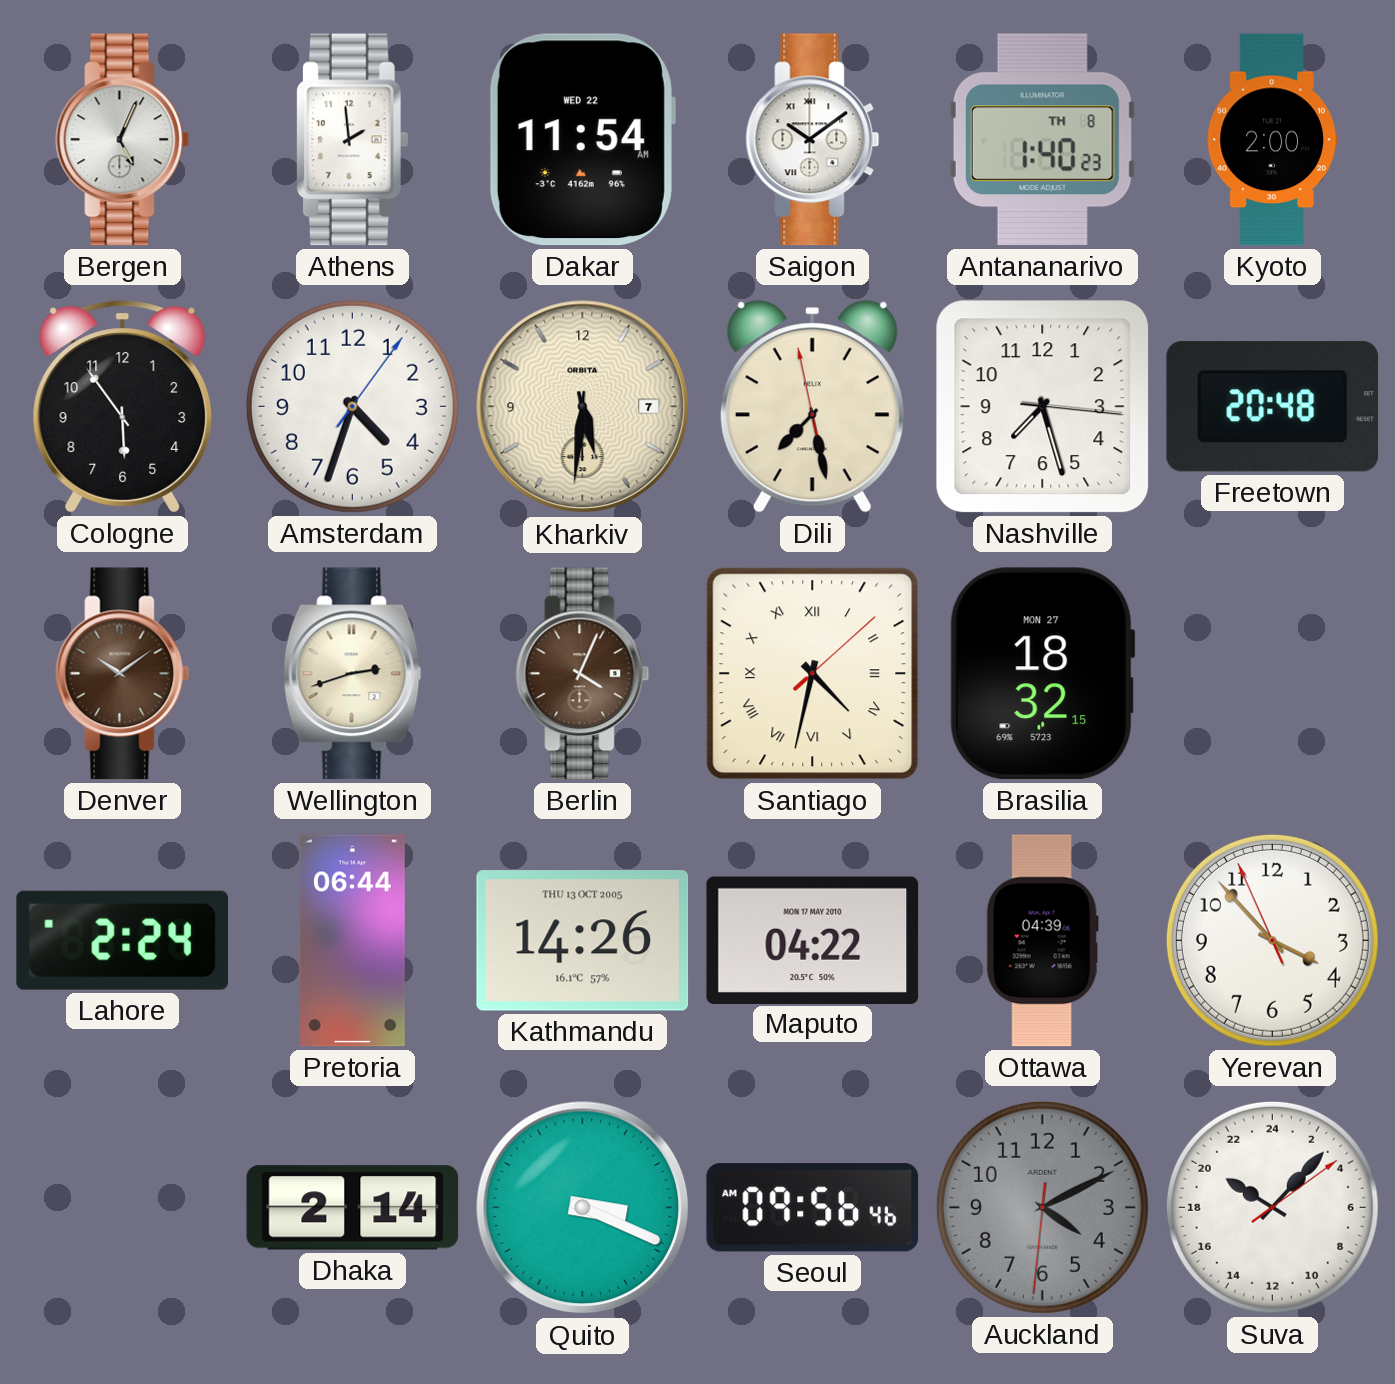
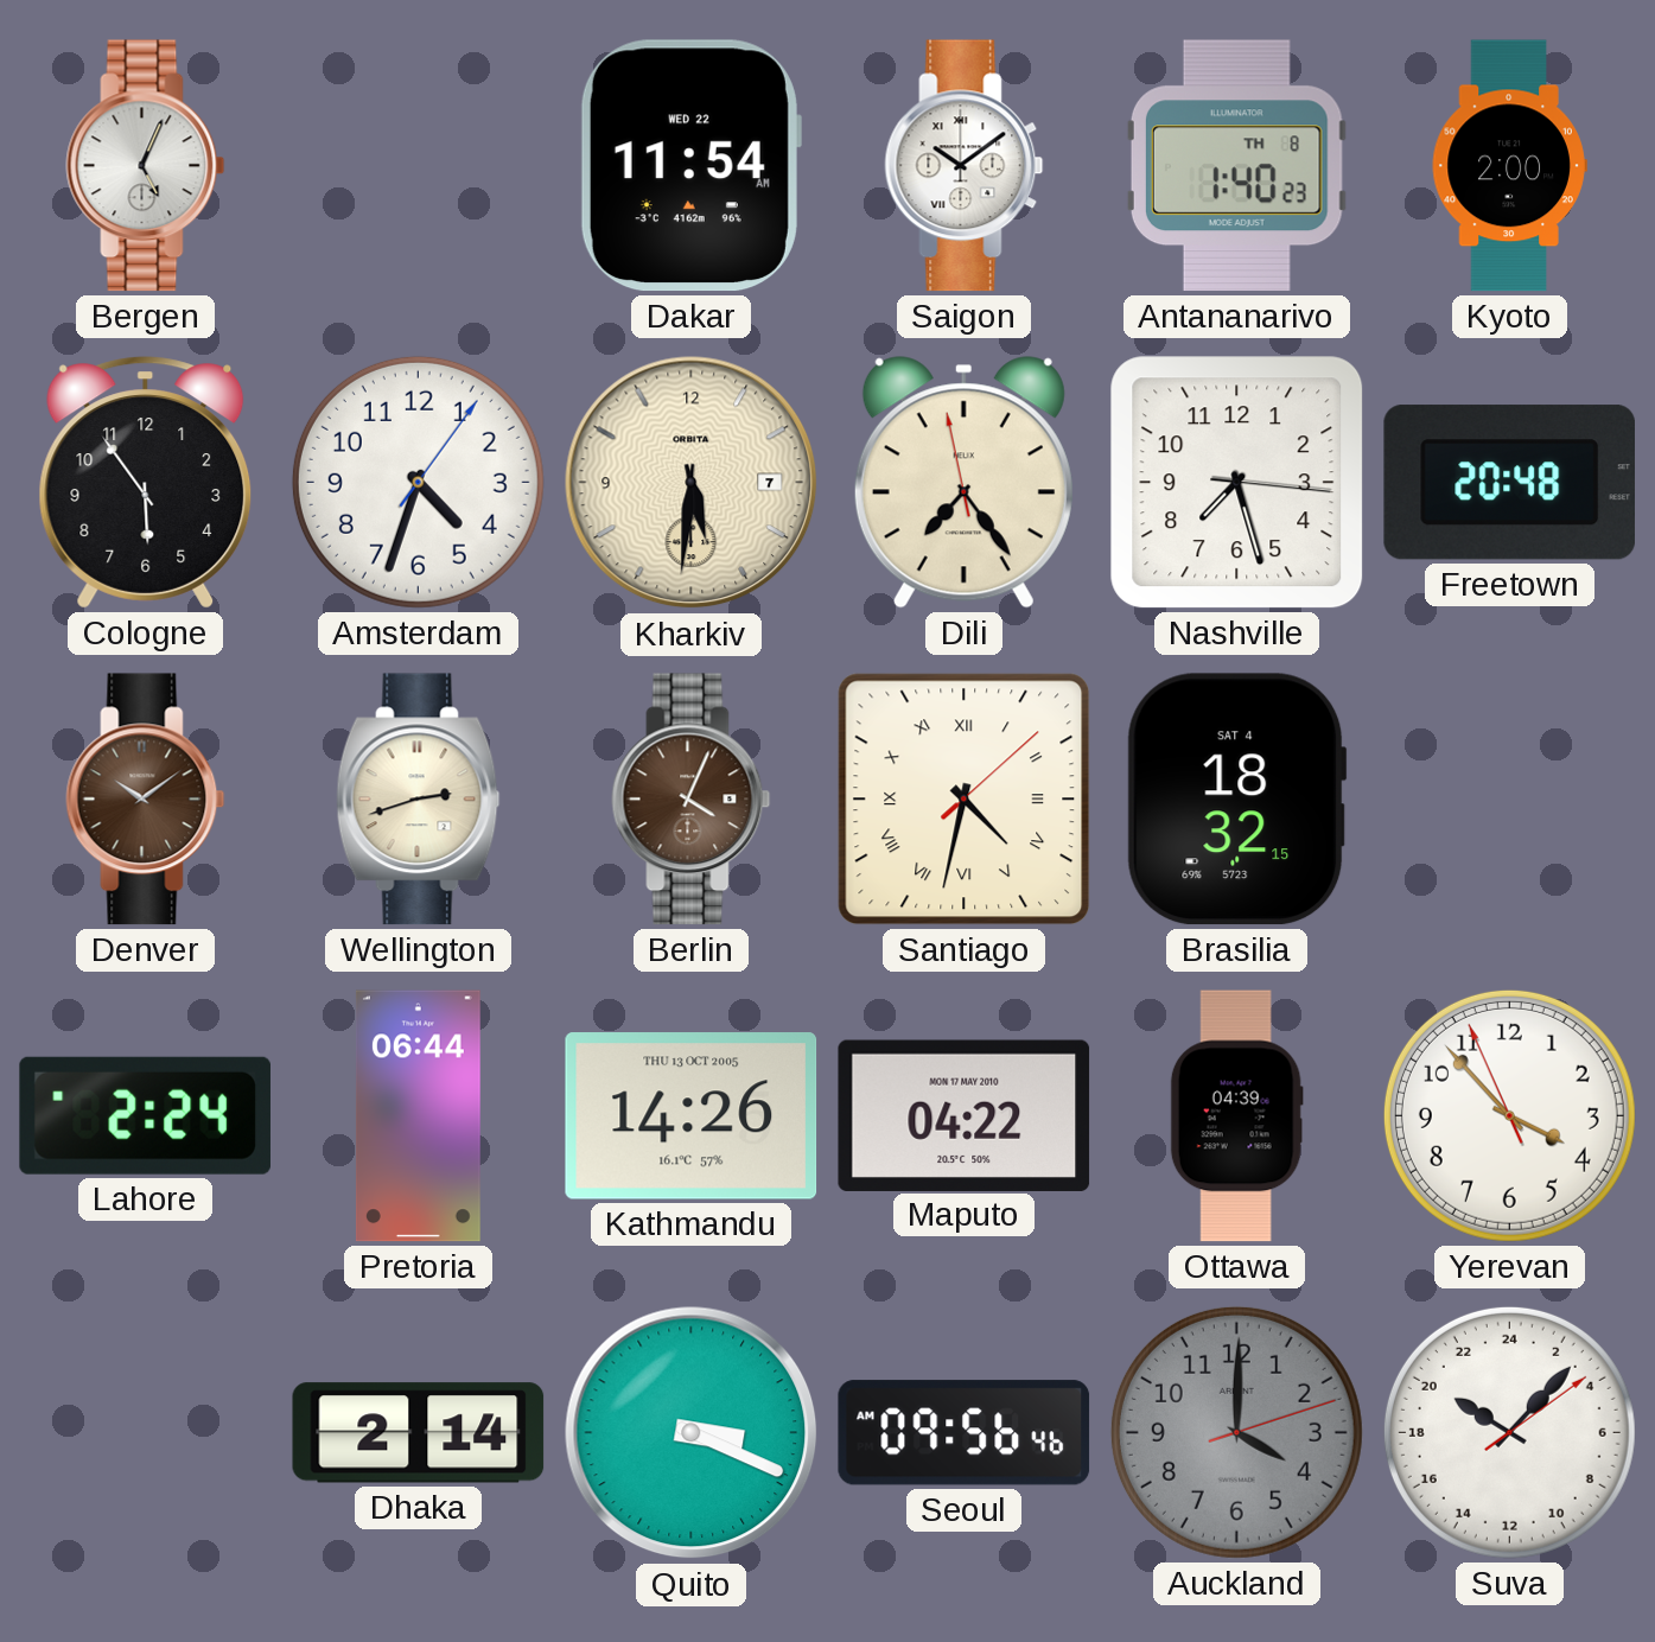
Athens: 1:59 -> none (352, 140)
Dili: 7:27 -> 7:23 (963, 483)
Brasilia date: MON 27 -> SAT 4 (1236, 800)
Auckland: 4:10 -> 4:00 (1236, 1432)
